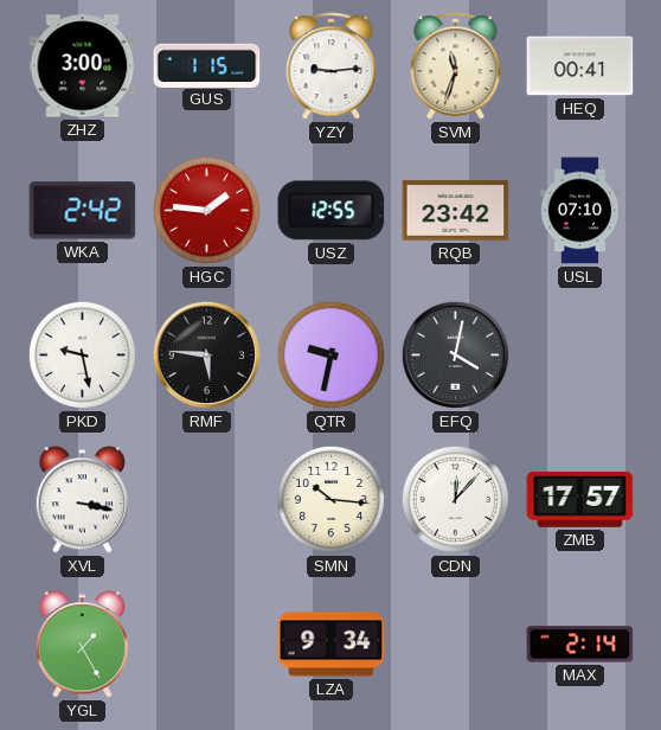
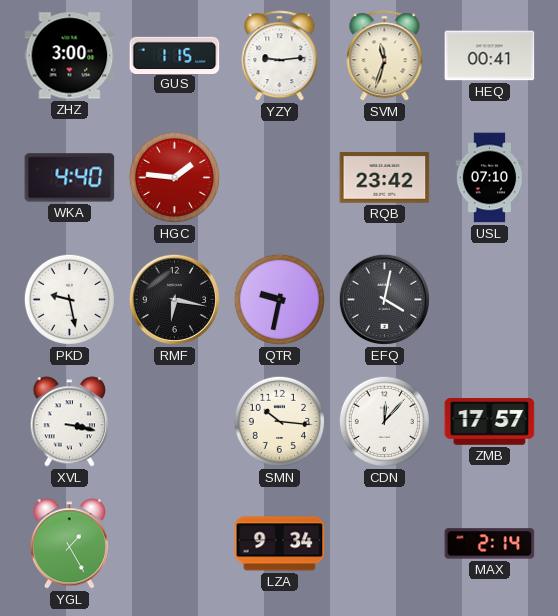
WKA: 2:42 -> 4:40 (70, 178)
USZ: 12:55 -> none (332, 211)
RMF: 5:46 -> 6:17 (174, 299)
